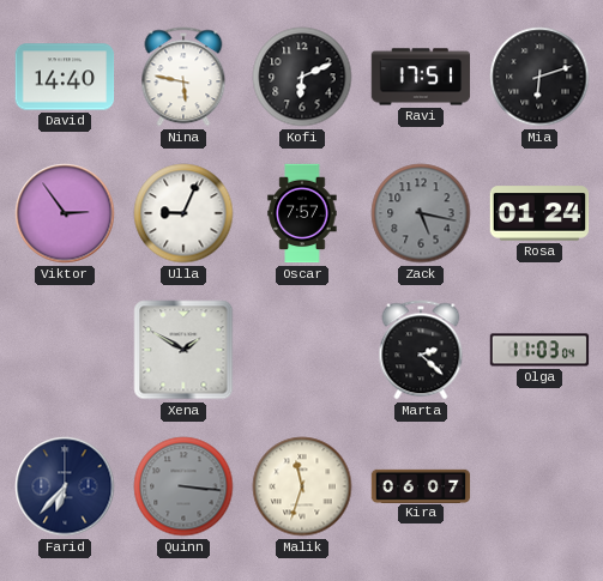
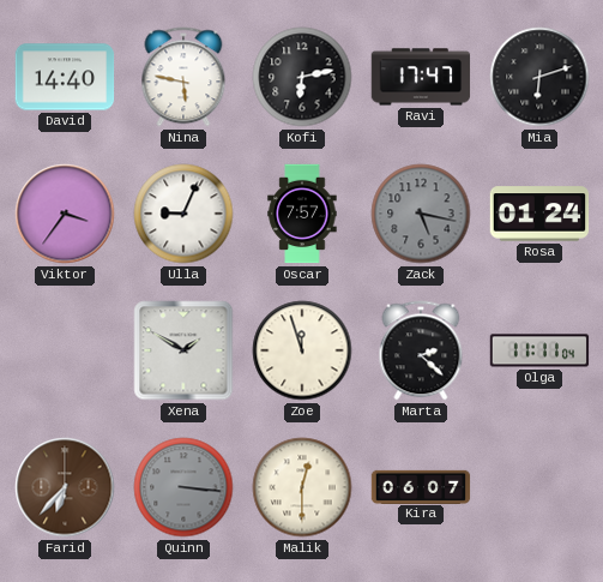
Kofi: 6:11 -> 6:13 (302, 77)
Ravi: 17:51 -> 17:47 (421, 77)
Viktor: 2:54 -> 3:36 (65, 214)
Zoe: none -> 11:57 (302, 350)
Olga: 11:03 -> 11:11 (539, 350)
Farid dial: navy -> brown (65, 487)
Malik: 11:33 -> 12:30 (302, 487)
